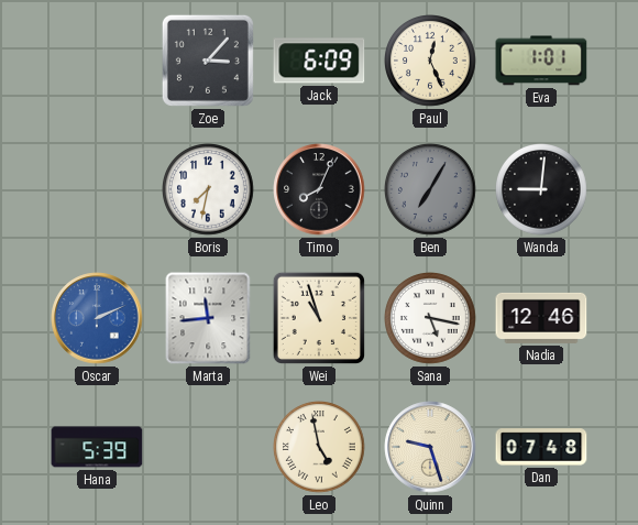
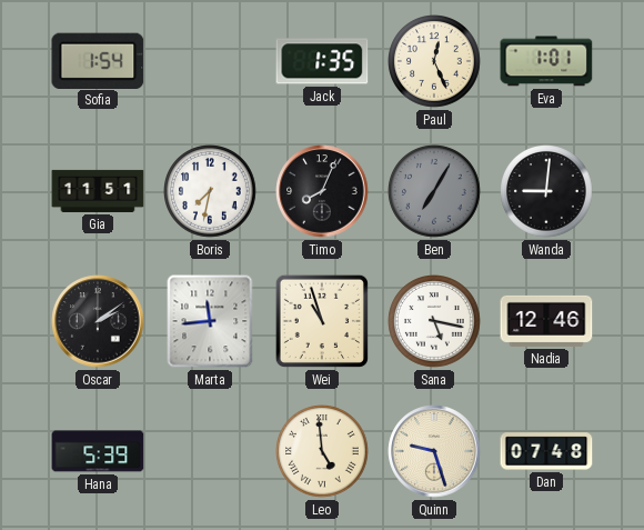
Sofia: none -> 1:54 (98, 60)
Zoe: 3:07 -> none (208, 61)
Jack: 6:09 -> 1:35 (322, 61)
Gia: none -> 11:51 (98, 191)
Oscar: 2:11 -> 2:09 (98, 321)
Oscar dial: blue -> black (98, 321)
Leo: 4:58 -> 4:59 (323, 452)
